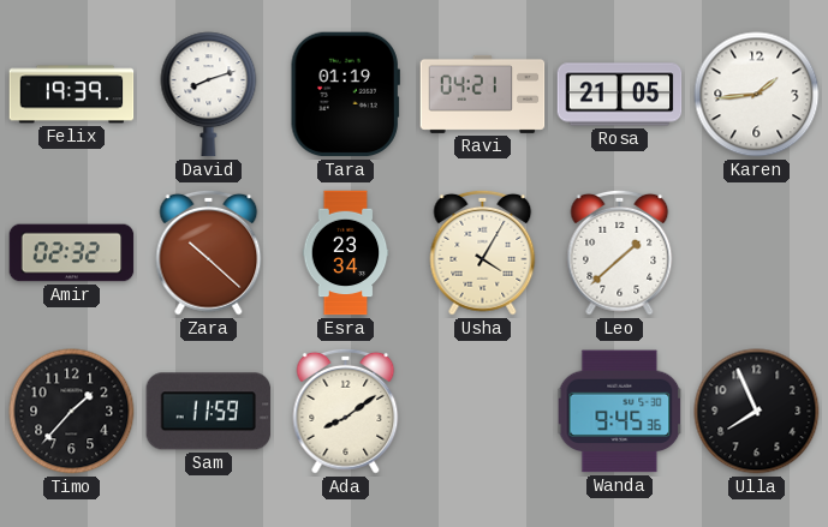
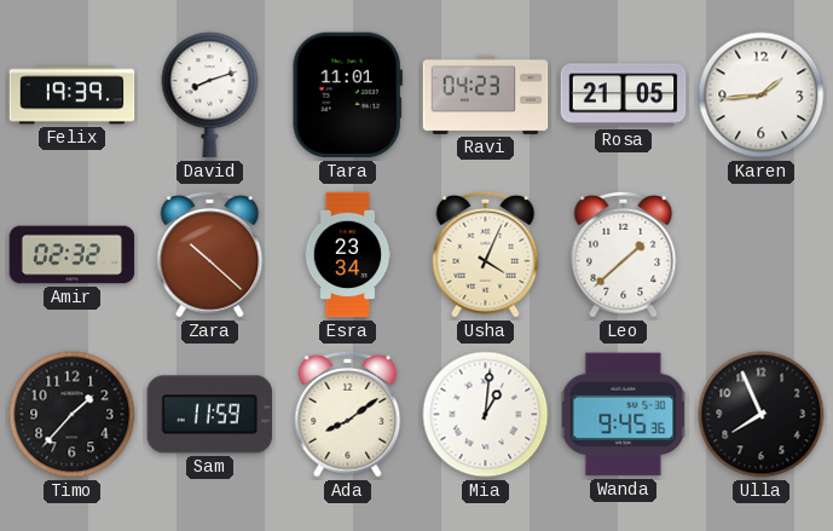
Tara: 01:19 -> 11:01 (347, 96)
Ravi: 04:21 -> 04:23 (486, 94)
Usha: 4:05 -> 4:04 (486, 254)
Mia: none -> 1:01 (486, 415)
